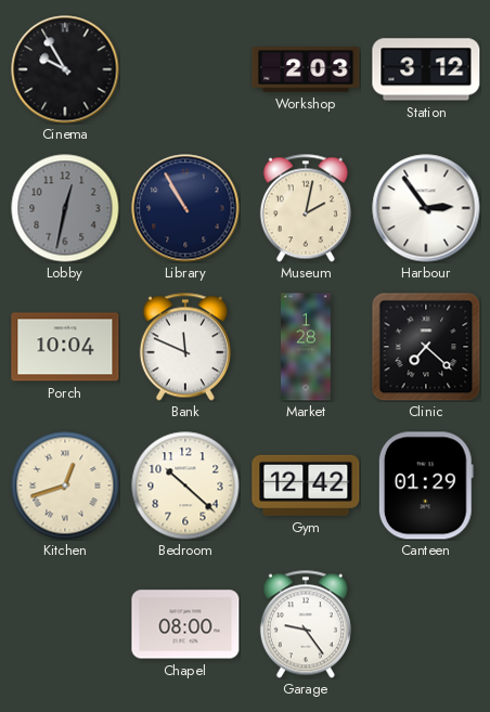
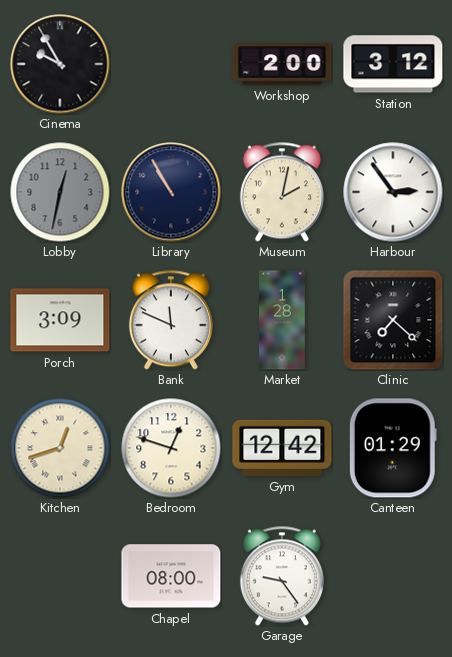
Workshop: 2:03 -> 2:00 (282, 64)
Porch: 10:04 -> 3:09 (60, 320)
Bedroom: 10:22 -> 12:48 (171, 448)
